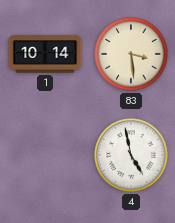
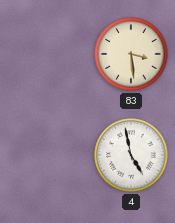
1: 10:14 -> none (45, 54)
